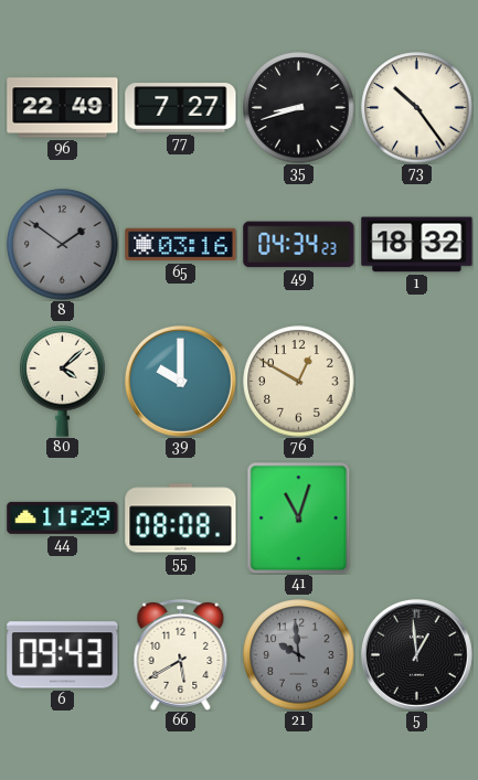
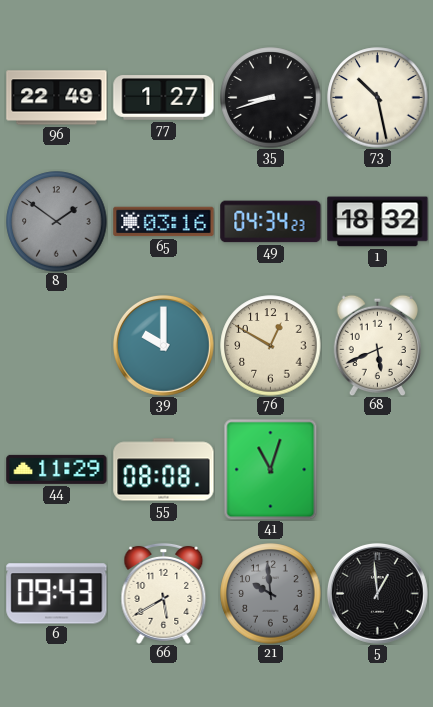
77: 7:27 -> 1:27 (164, 98)
73: 10:24 -> 10:28 (378, 98)
80: 4:08 -> none (63, 381)
68: none -> 5:41 (377, 345)
